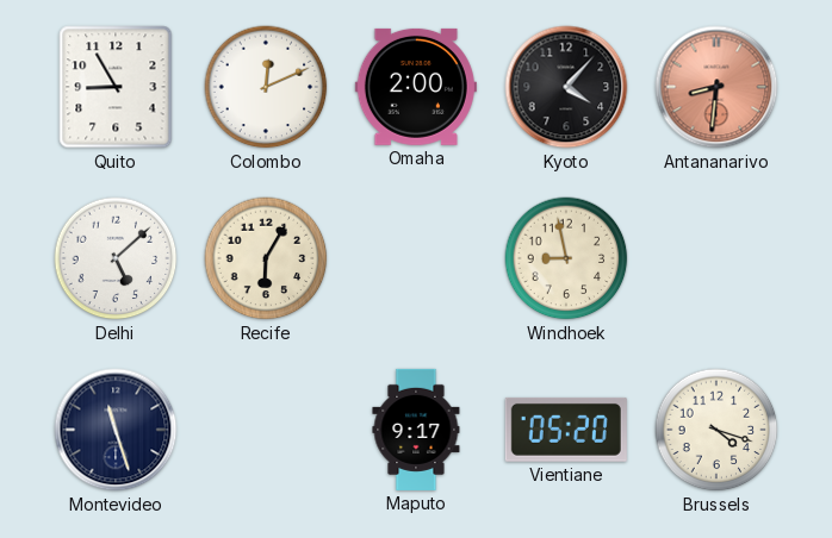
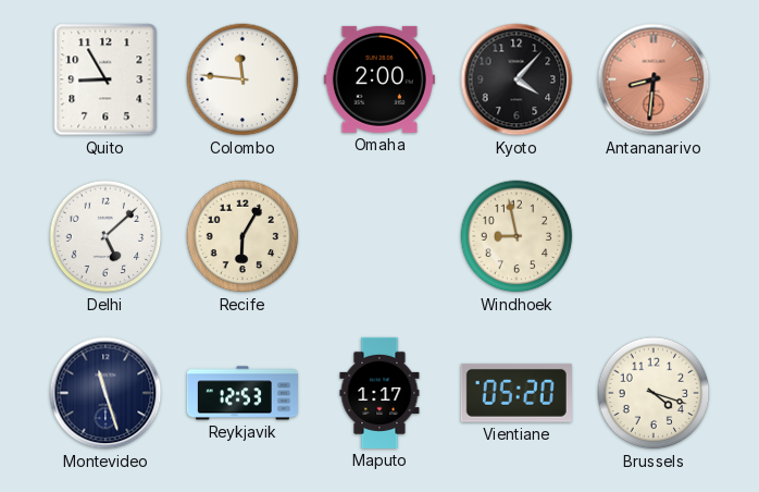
Colombo: 12:11 -> 11:46 (242, 79)
Reykjavik: none -> 12:53 (242, 393)
Maputo: 9:17 -> 1:17 (379, 393)
